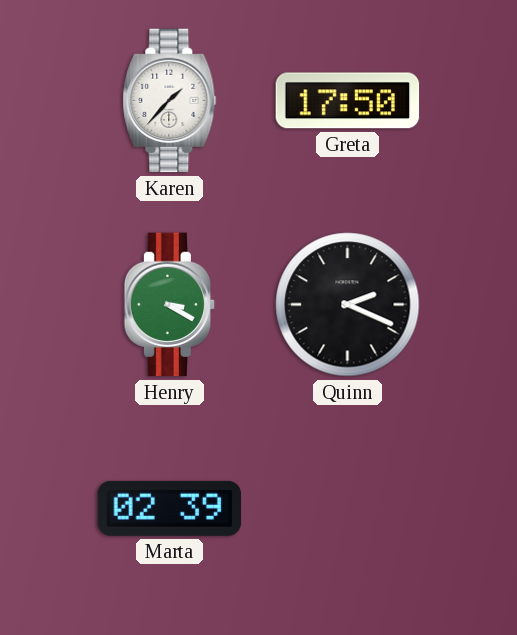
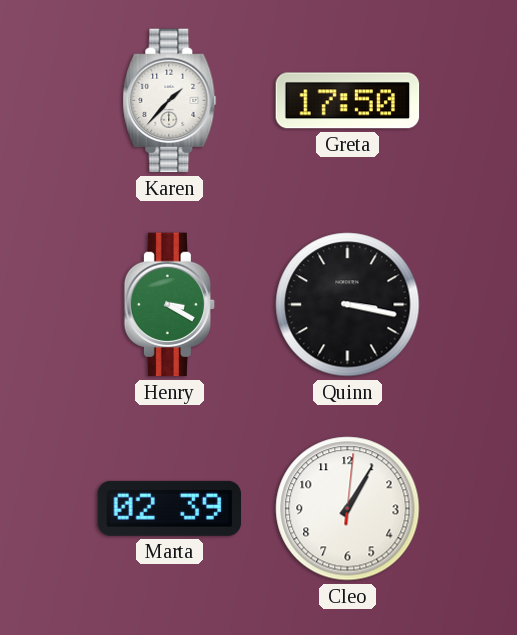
Quinn: 2:19 -> 3:17 (348, 305)
Cleo: none -> 1:05 (348, 509)
